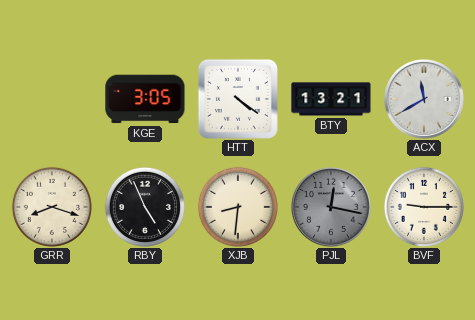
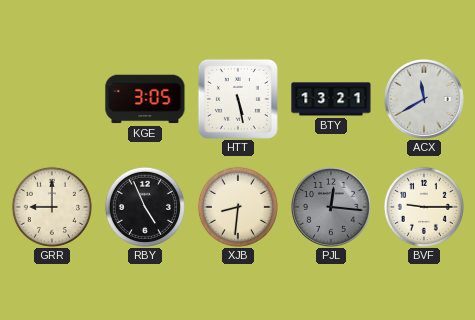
HTT: 4:21 -> 5:28 (238, 99)
GRR: 8:18 -> 9:00 (52, 207)
PJL: 12:17 -> 12:16 (331, 207)
